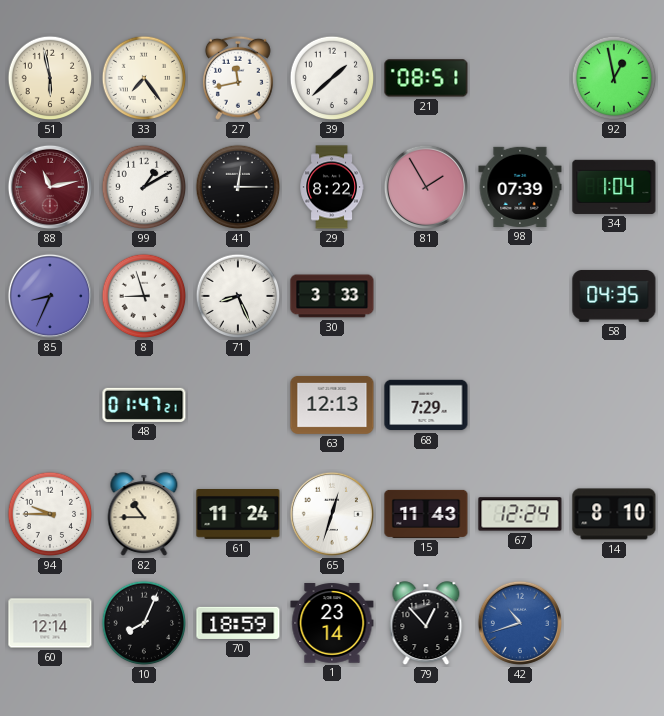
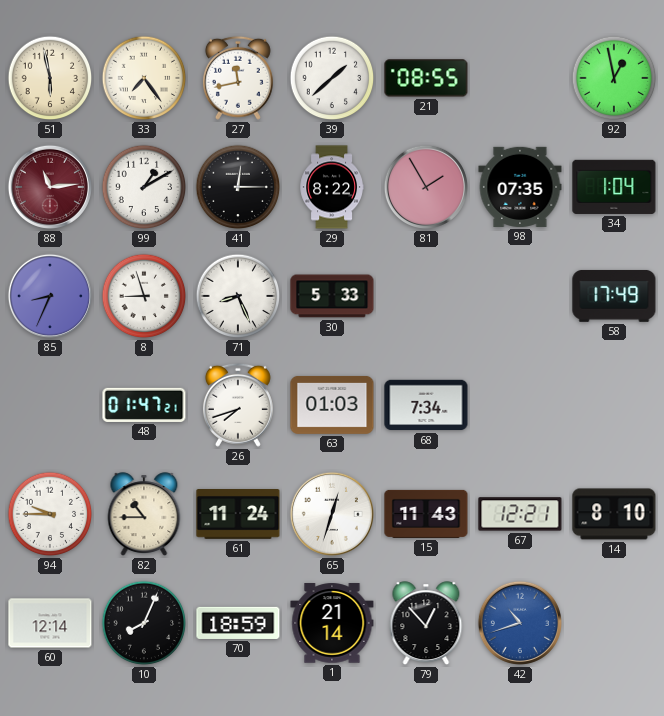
21: 08:51 -> 08:55 (426, 78)
88: 11:13 -> 11:14 (50, 187)
98: 07:39 -> 07:35 (520, 187)
30: 3:33 -> 5:33 (332, 296)
58: 04:35 -> 17:49 (614, 296)
26: none -> 7:42 (238, 405)
63: 12:13 -> 01:03 (332, 405)
68: 7:29 -> 7:34 (426, 405)
67: 12:24 -> 12:21 (520, 514)
1: 23:14 -> 21:14 (332, 623)
